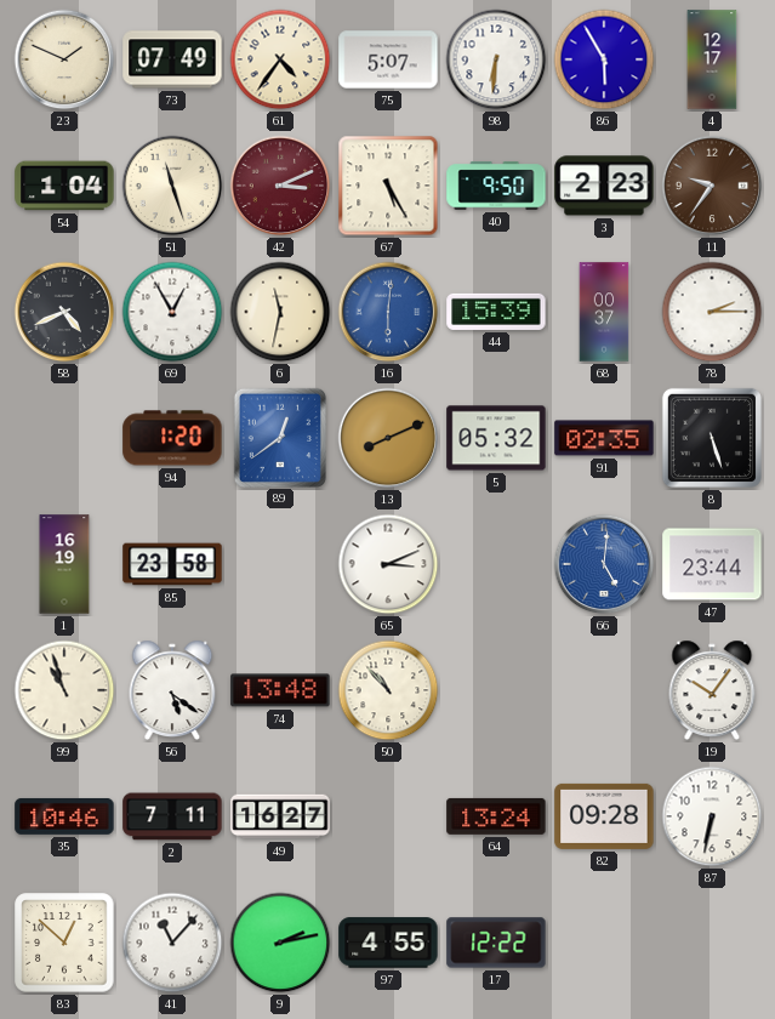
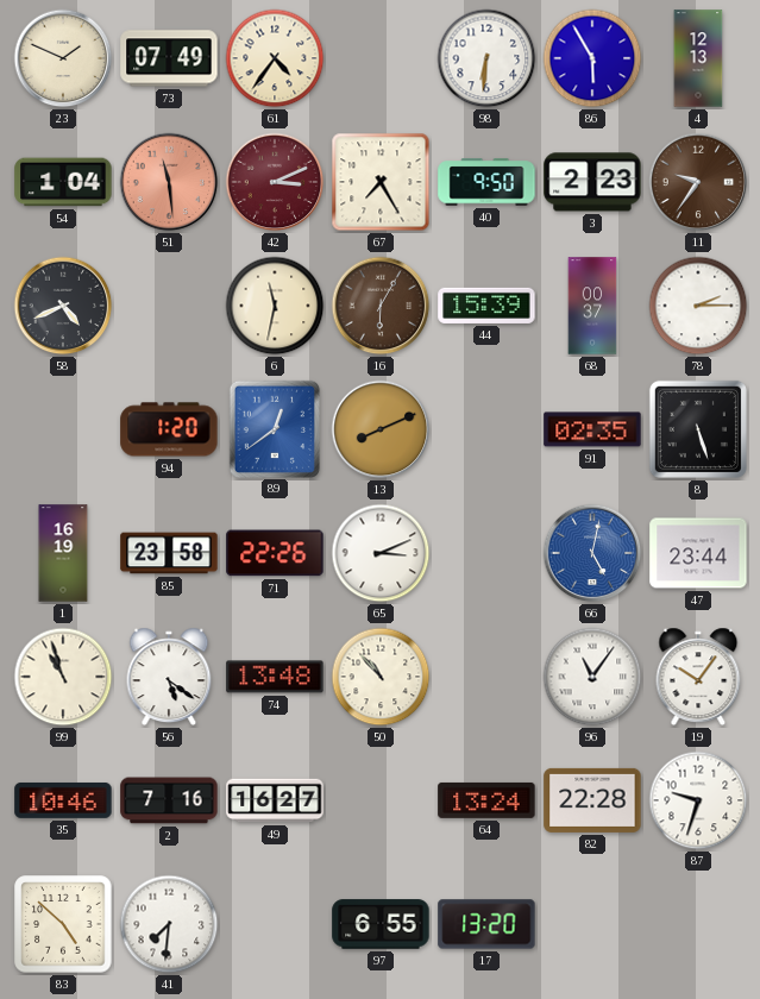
75: 5:07 -> none (388, 59)
4: 12:17 -> 12:13 (698, 58)
51: 11:27 -> 11:29 (169, 182)
51 dial: cream -> salmon (169, 182)
67: 5:25 -> 7:25 (381, 182)
69: 12:55 -> none (172, 312)
16: 6:01 -> 6:05 (381, 306)
16 dial: blue -> brown (381, 306)
5: 05:32 -> none (496, 438)
71: none -> 22:26 (275, 553)
66: 5:01 -> 5:02 (592, 553)
96: none -> 11:06 (592, 677)
2: 7:11 -> 7:16 (169, 800)
82: 09:28 -> 22:28 (592, 800)
87: 6:32 -> 9:33 (698, 800)
83: 12:52 -> 4:52 (63, 924)
41: 11:07 -> 7:31 (169, 924)
9: 2:13 -> none (280, 943)
97: 4:55 -> 6:55 (381, 924)
17: 12:22 -> 13:20 (486, 924)
